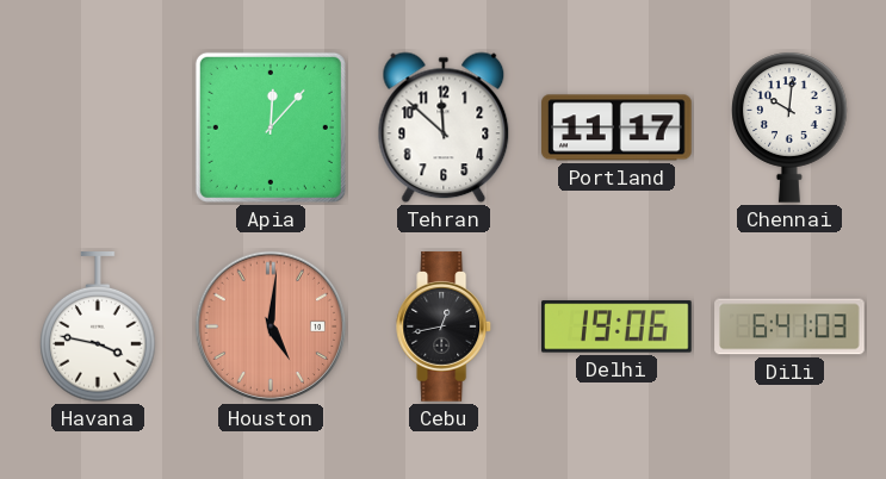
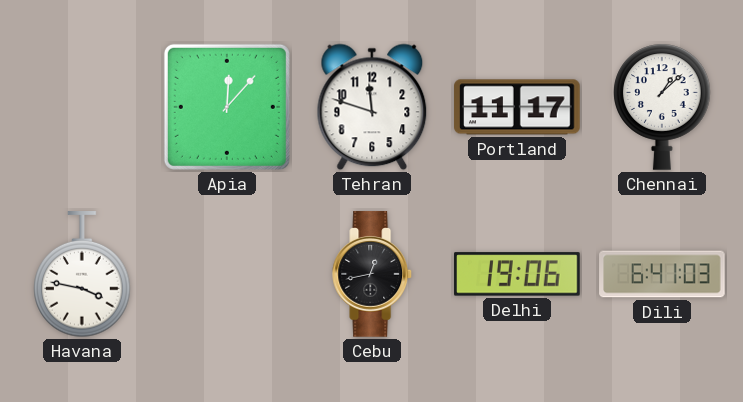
Tehran: 11:52 -> 11:48 (372, 107)
Chennai: 10:01 -> 1:08 (662, 107)
Houston: 5:01 -> none (271, 326)
